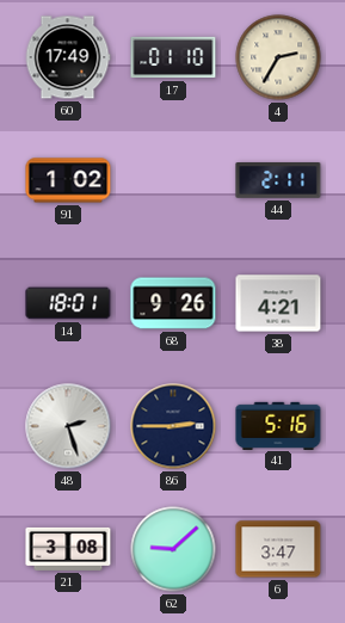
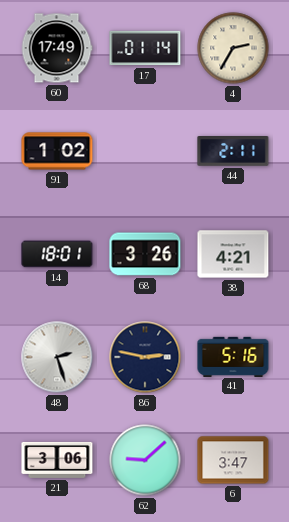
17: 01:10 -> 01:14 (145, 48)
68: 9:26 -> 3:26 (145, 254)
86: 2:45 -> 2:47 (145, 357)
21: 3:08 -> 3:06 (57, 460)
